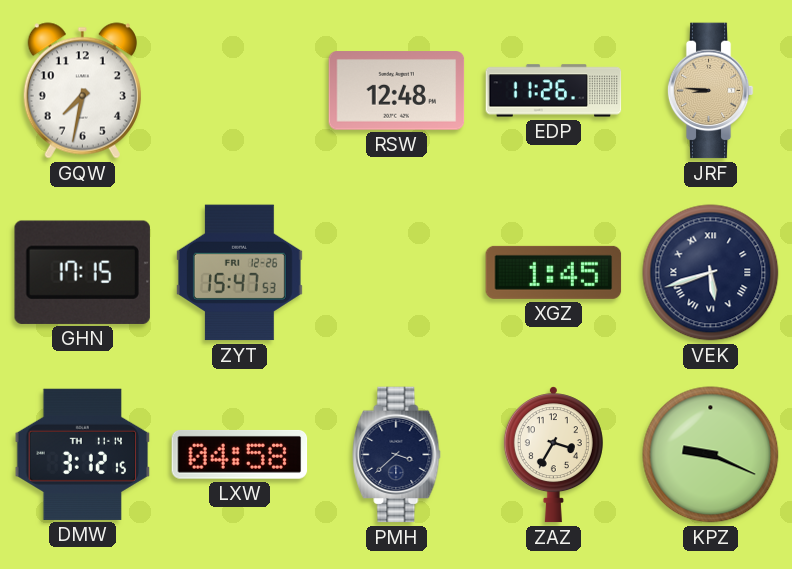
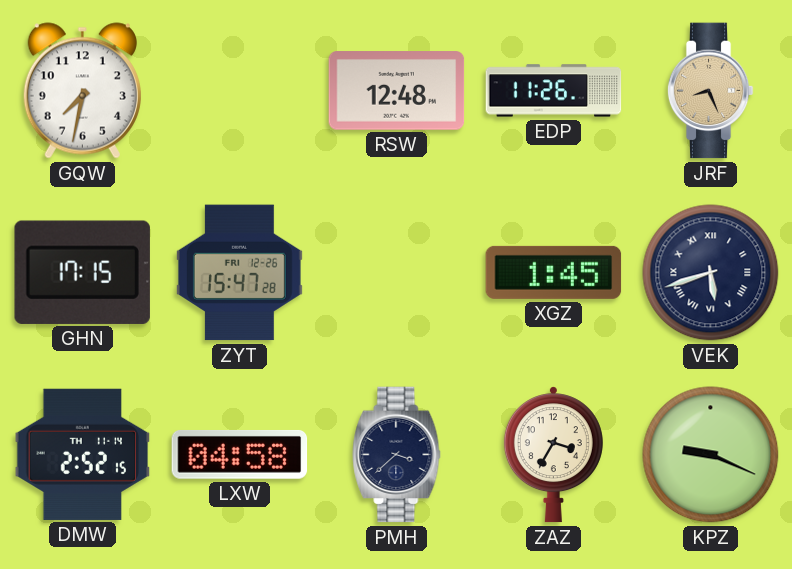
JRF: 8:46 -> 8:26 (710, 91)
ZYT: 15:47:53 -> 15:47:28 (239, 273)
DMW: 3:12 -> 2:52 (83, 454)
